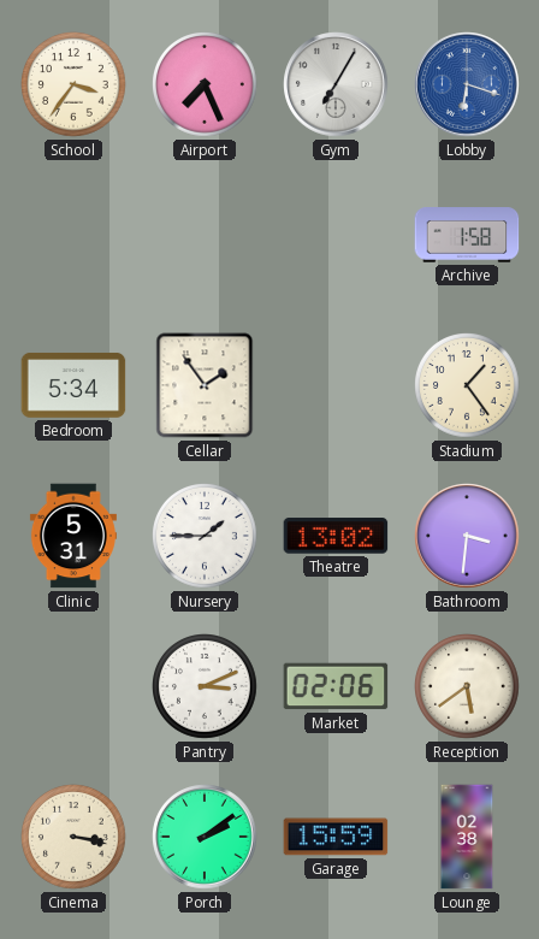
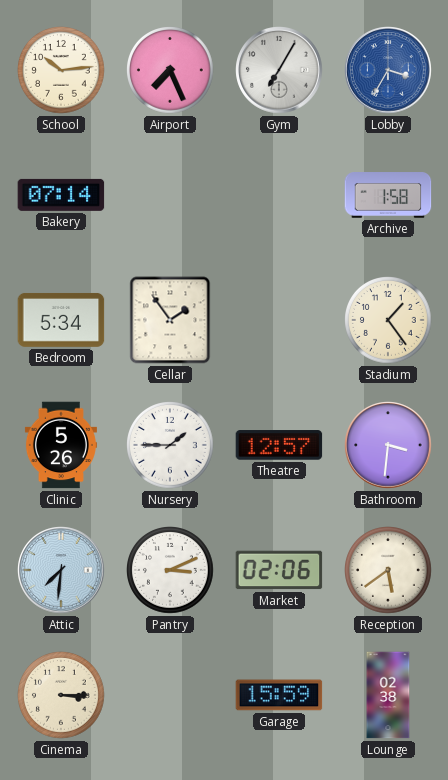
School: 3:36 -> 10:14 (62, 71)
Lobby: 6:18 -> 3:35 (388, 70)
Bakery: none -> 07:14 (61, 195)
Clinic: 5:31 -> 5:26 (61, 445)
Theatre: 13:02 -> 12:57 (279, 445)
Attic: none -> 7:31 (61, 570)
Cinema: 3:17 -> 3:15 (62, 696)
Porch: 2:09 -> none (205, 837)
